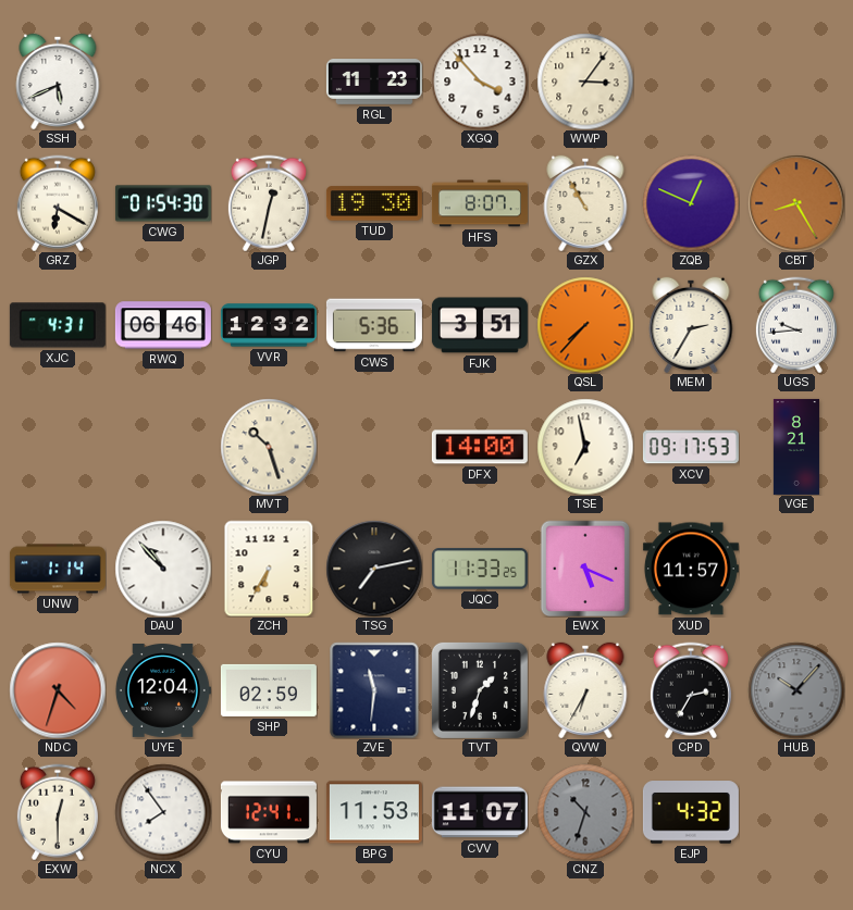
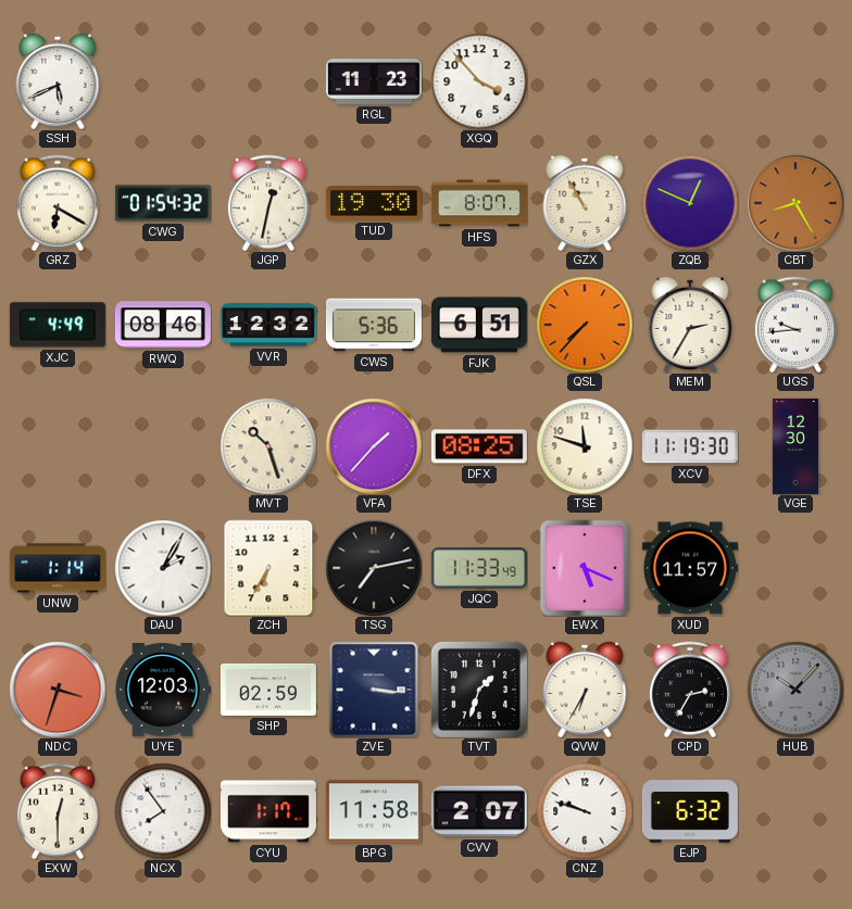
WWP: 3:06 -> none (585, 82)
CWG: 01:54:30 -> 01:54:32 (163, 203)
XJC: 4:31 -> 4:49 (58, 325)
RWQ: 06:46 -> 08:46 (163, 325)
FJK: 3:51 -> 6:51 (479, 325)
VFA: none -> 1:37 (374, 446)
DFX: 14:00 -> 08:25 (479, 446)
TSE: 6:58 -> 11:48 (585, 446)
XCV: 09:17 -> 11:19 (690, 446)
VGE: 8:21 -> 12:30 (795, 446)
DAU: 10:53 -> 2:05 (163, 568)
JQC: 11:33:25 -> 11:33:49 (479, 568)
NDC: 4:33 -> 3:33 (58, 690)
UYE: 12:04 -> 12:03 (163, 691)
ZVE: 11:31 -> 3:16 (374, 690)
CYU: 12:41 -> 1:17 (268, 811)
BPG: 11:53 -> 11:58 (374, 811)
CVV: 11:07 -> 2:07 (479, 811)
CNZ: 10:33 -> 9:48 (585, 811)
CNZ dial: grey -> white (585, 811)
EJP: 4:32 -> 6:32 (690, 811)
